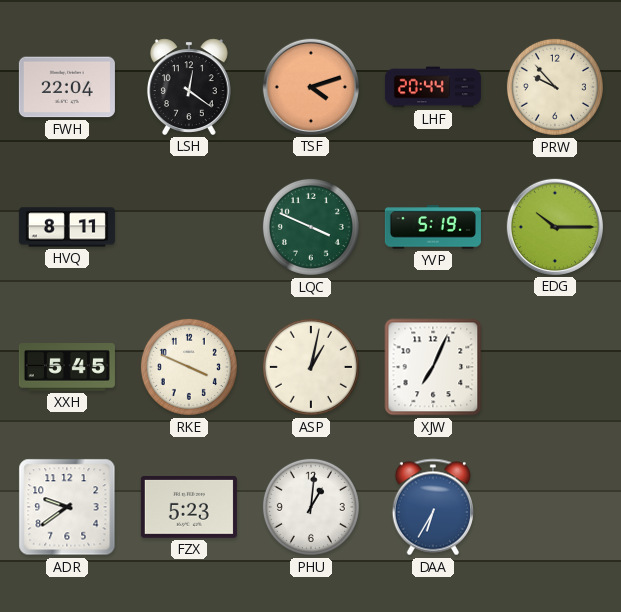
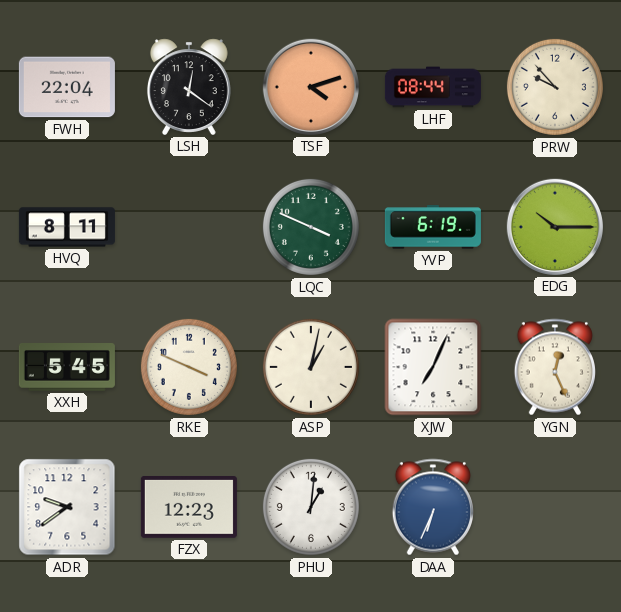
LHF: 20:44 -> 08:44 (433, 87)
YVP: 5:19 -> 6:19 (433, 227)
YGN: none -> 12:26 (554, 367)
FZX: 5:23 -> 12:23 (189, 508)
DAA: 6:35 -> 6:34 (432, 507)
